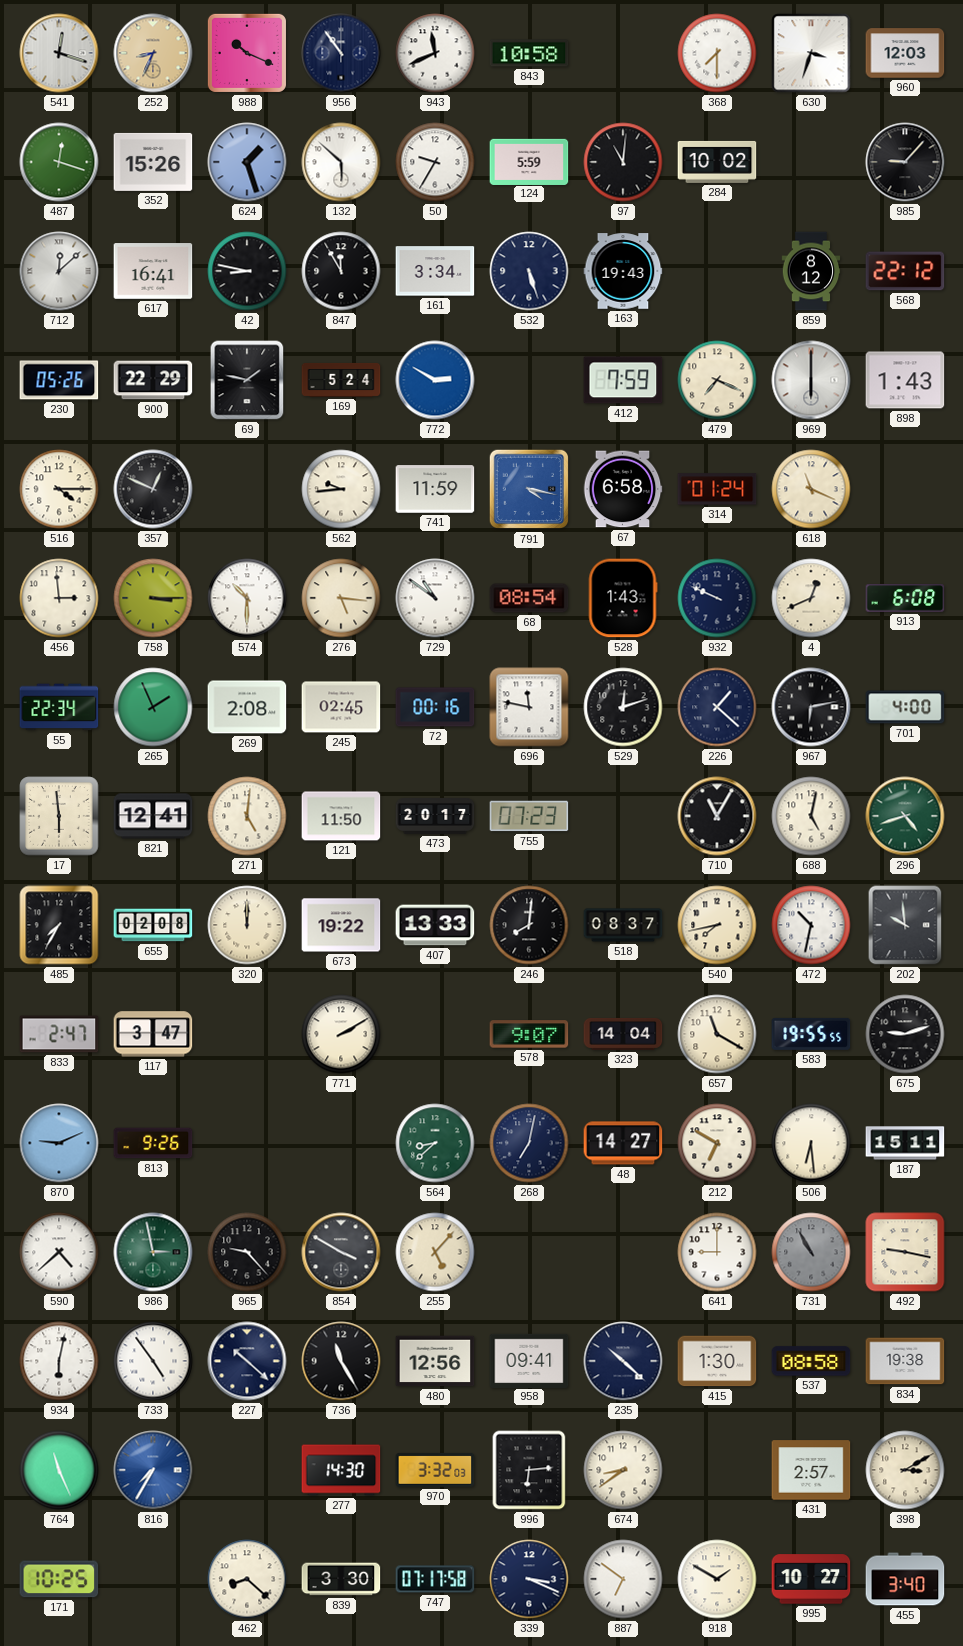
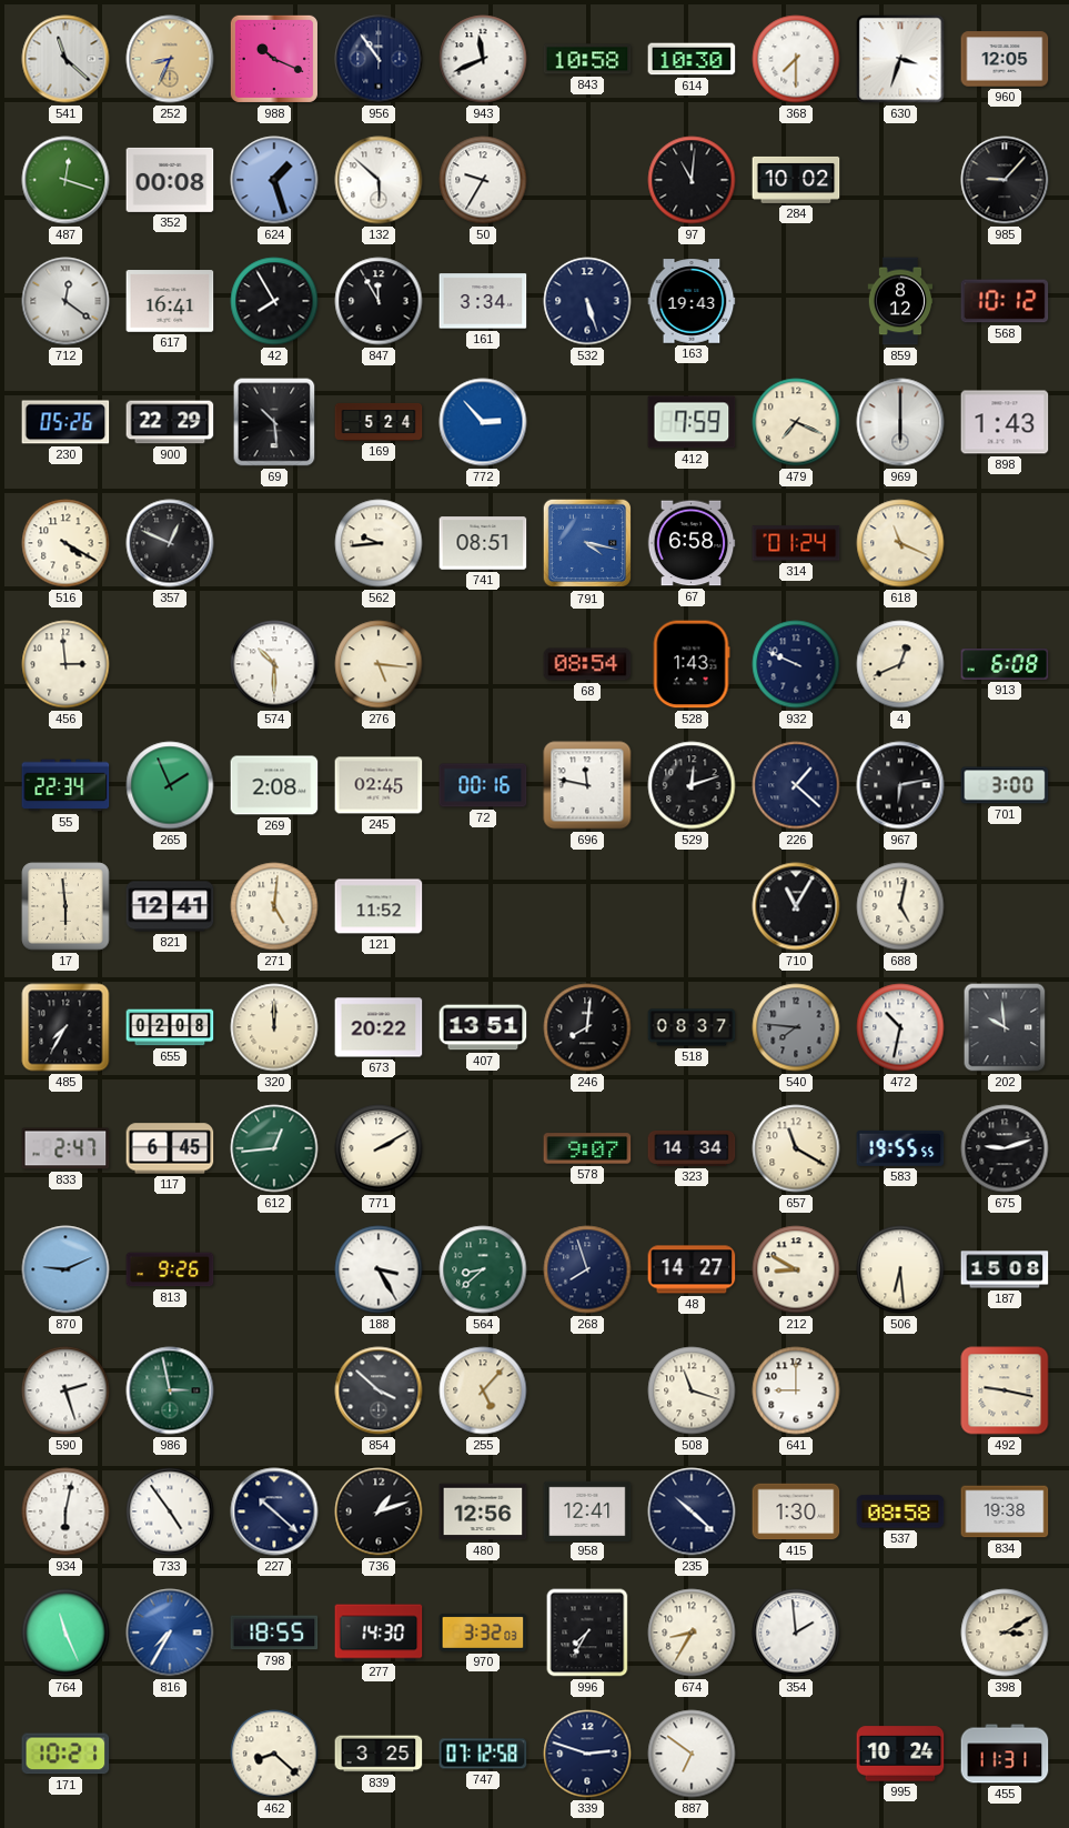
541: 12:18 -> 11:22 (65, 59)
614: none -> 10:30 (692, 59)
960: 12:03 -> 12:05 (1005, 59)
352: 15:26 -> 00:08 (170, 180)
124: 5:59 -> none (529, 161)
712: 12:08 -> 12:21 (65, 301)
42: 8:47 -> 7:55 (274, 301)
568: 22:12 -> 10:12 (1005, 301)
69: 1:47 -> 10:29 (274, 422)
772: 2:50 -> 2:53 (483, 422)
516: 4:15 -> 4:20 (65, 543)
741: 11:59 -> 08:51 (483, 543)
758: 3:15 -> none (153, 598)
729: 10:51 -> none (435, 598)
701: 4:00 -> 3:00 (1005, 785)
121: 11:50 -> 11:52 (379, 906)
473: 20:17 -> none (435, 817)
755: 07:23 -> none (529, 816)
296: 4:42 -> none (905, 816)
673: 19:22 -> 20:22 (379, 1027)
407: 13:33 -> 13:51 (483, 1027)
540: 7:43 -> 7:46 (796, 1027)
540 dial: cream -> grey (796, 1027)
117: 3:47 -> 6:45 (170, 1148)
612: none -> 12:44 (274, 1148)
323: 14:04 -> 14:34 (692, 1148)
188: none -> 3:25 (379, 1269)
268: 7:02 -> 7:57 (587, 1269)
212: 6:50 -> 8:50 (796, 1269)
187: 15:11 -> 15:08 (1005, 1269)
590: 4:38 -> 2:27 (65, 1390)
965: 9:23 -> none (247, 1252)
854: 3:50 -> 3:52 (379, 1390)
508: none -> 11:18 (692, 1390)
731: 10:55 -> none (811, 1252)
736: 11:25 -> 1:12 (379, 1511)
958: 09:41 -> 12:41 (587, 1510)
798: none -> 18:55 (274, 1633)
996: 6:14 -> 7:35 (587, 1633)
674: 8:39 -> 8:35 (692, 1633)
354: none -> 1:59 (796, 1633)
431: 2:57 -> none (811, 1470)
171: 10:25 -> 10:21 (65, 1754)
839: 3:30 -> 3:25 (379, 1754)
747: 07:17 -> 07:12 (483, 1754)
339: 3:19 -> 2:48 (587, 1754)
918: 1:50 -> none (717, 1579)
995: 10:27 -> 10:24 (900, 1754)
455: 3:40 -> 11:31 (1005, 1754)
